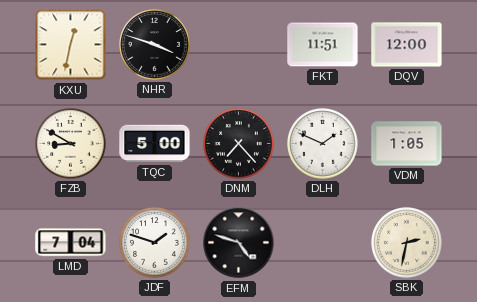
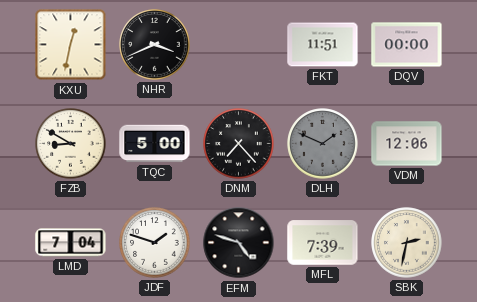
NHR: 3:48 -> 3:41 (155, 45)
DQV: 12:00 -> 00:00 (407, 45)
DLH dial: white -> grey (323, 144)
VDM: 1:05 -> 12:06 (407, 144)
MFL: none -> 7:39 (323, 243)
